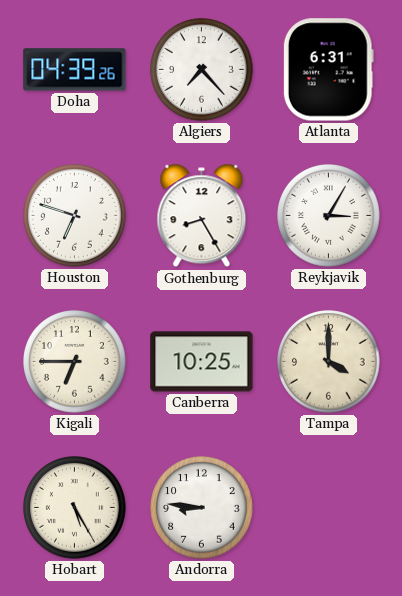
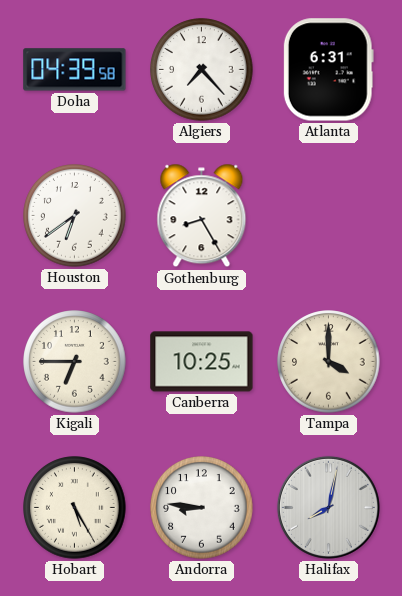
Doha: 04:39:26 -> 04:39:58 (75, 70)
Houston: 6:48 -> 6:39 (75, 216)
Reykjavik: 3:05 -> none (329, 216)
Halifax: none -> 8:02 (328, 507)
